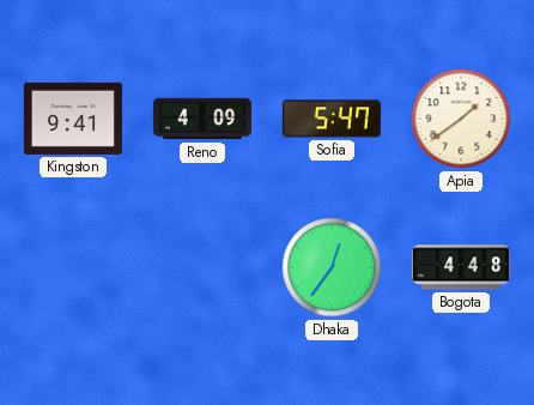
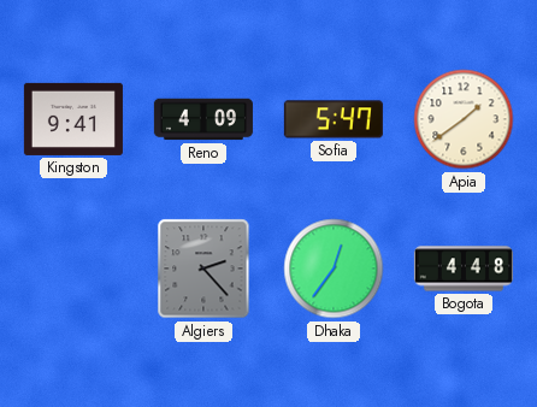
Algiers: none -> 2:23 (203, 269)
